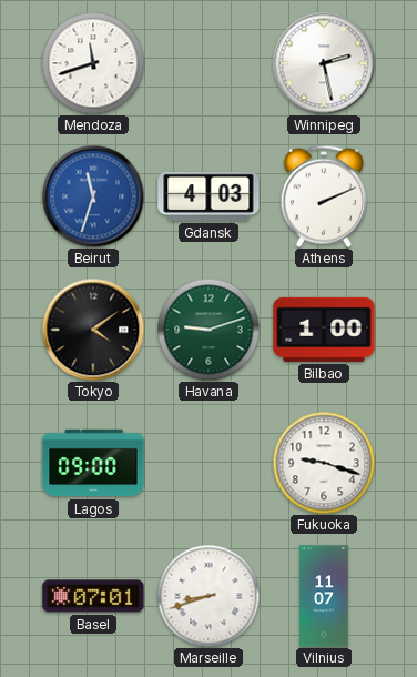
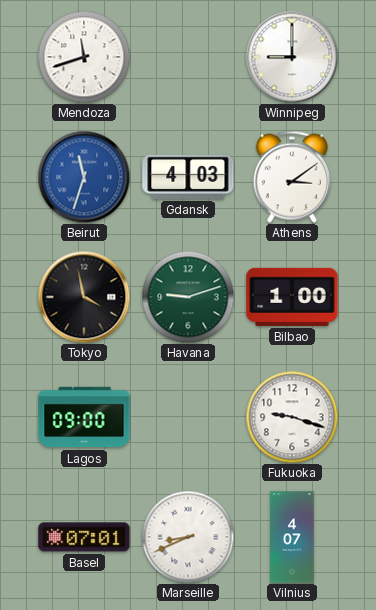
Winnipeg: 2:28 -> 9:00 (292, 57)
Athens: 2:11 -> 3:09 (292, 177)
Tokyo: 4:09 -> 3:58 (84, 297)
Marseille: 8:42 -> 8:41 (188, 537)
Vilnius: 11:07 -> 4:07 (292, 537)
